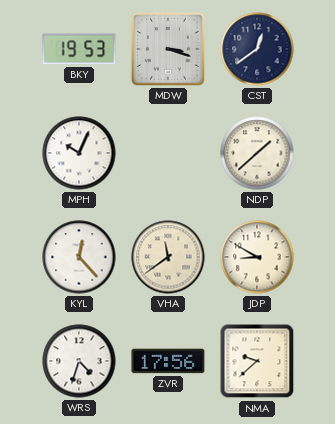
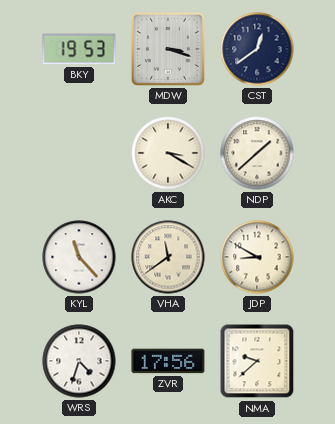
MPH: 10:04 -> none (79, 153)
AKC: none -> 3:20 (168, 153)
KYL: 12:23 -> 11:23 (79, 257)
